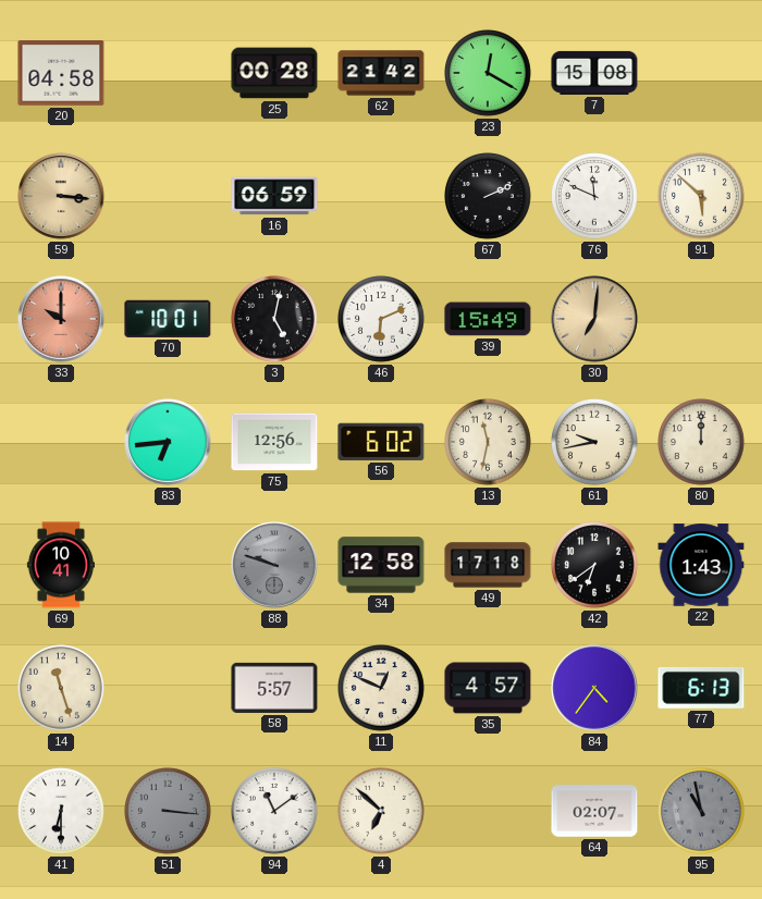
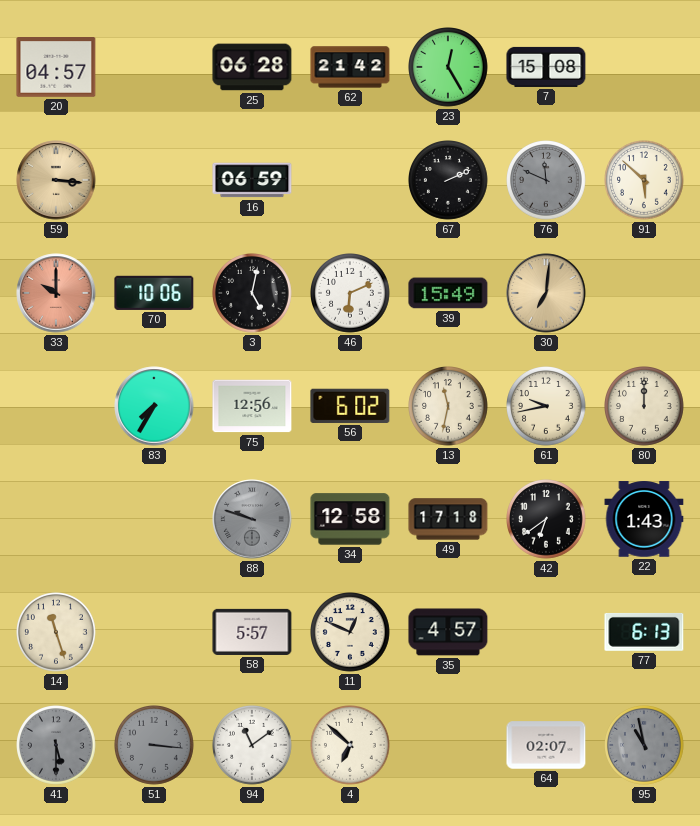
20: 04:58 -> 04:57 (56, 68)
25: 00:28 -> 06:28 (252, 67)
23: 12:20 -> 12:25 (449, 68)
76 dial: white -> grey (547, 181)
70: 10:01 -> 10:06 (154, 293)
83: 6:44 -> 7:35 (154, 406)
69: 10:41 -> none (60, 565)
84: 4:36 -> none (594, 688)
41: 6:30 -> 5:30 (57, 746)
41 dial: white -> grey (57, 746)
